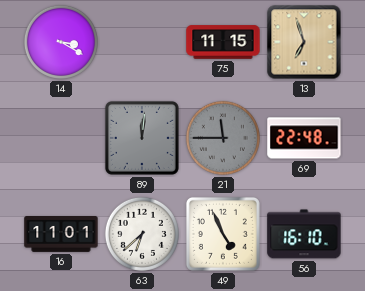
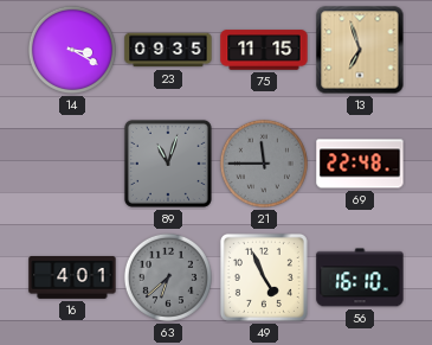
23: none -> 09:35 (168, 50)
89: 12:01 -> 11:03 (168, 164)
16: 11:01 -> 4:01 (72, 279)
63 dial: white -> grey (168, 277)
